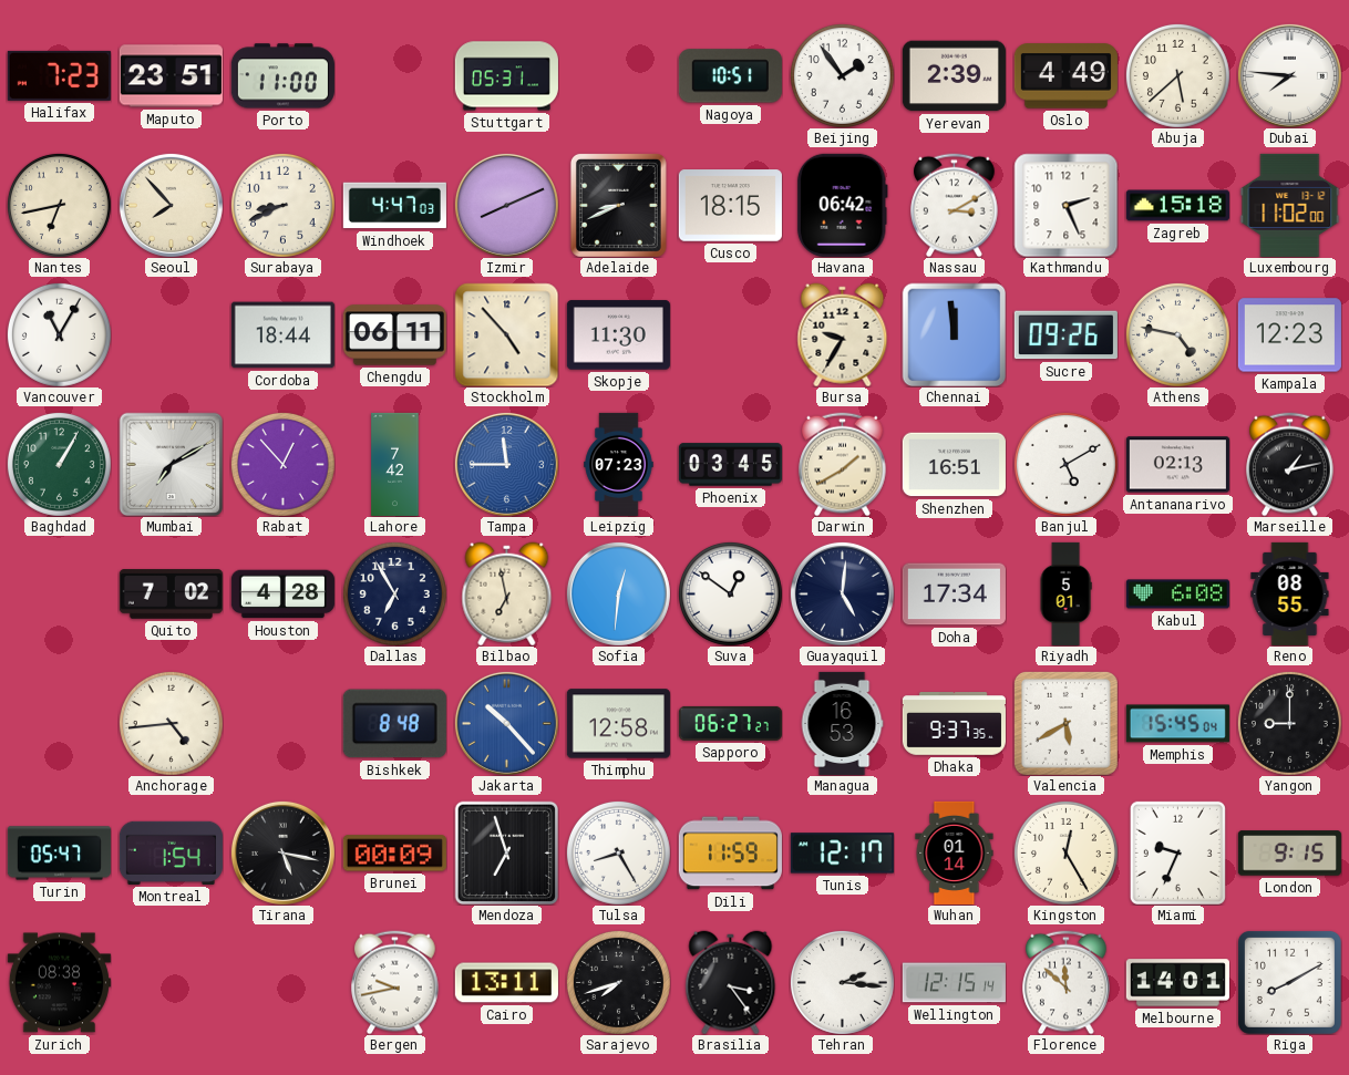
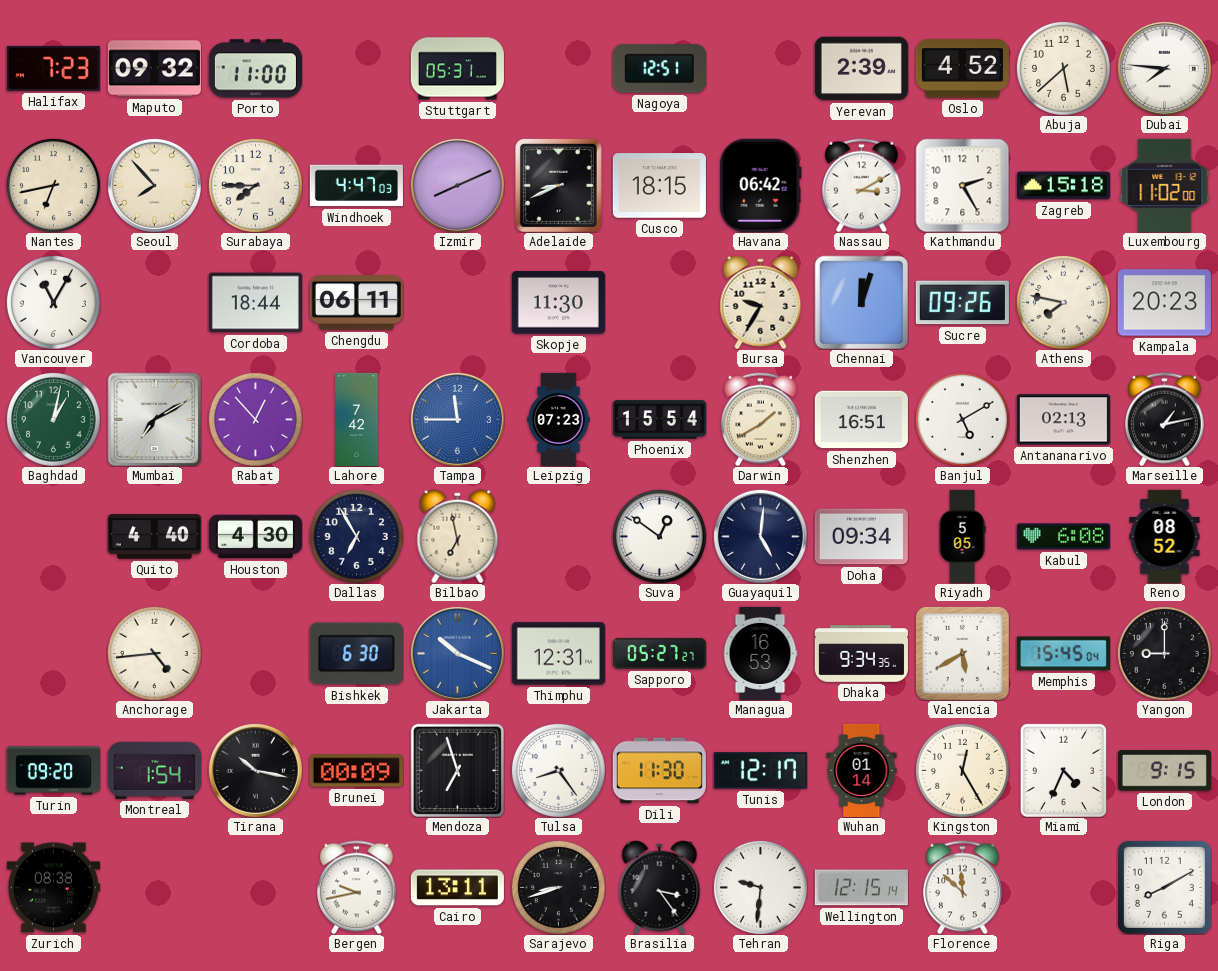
Maputo: 23:51 -> 09:32 (154, 69)
Nagoya: 10:51 -> 12:51 (659, 69)
Beijing: 1:54 -> none (842, 75)
Oslo: 4:49 -> 4:52 (962, 69)
Surabaya: 8:41 -> 7:45 (255, 185)
Kathmandu: 2:26 -> 2:25 (962, 185)
Stockholm: 4:53 -> none (506, 334)
Chennai: 11:59 -> 12:03 (861, 302)
Athens: 4:47 -> 7:47 (1063, 302)
Kampala: 12:23 -> 20:23 (1164, 303)
Baghdad: 1:05 -> 1:02 (53, 419)
Phoenix: 03:45 -> 15:54 (659, 420)
Quito: 7:02 -> 4:40 (154, 537)
Houston: 4:28 -> 4:30 (255, 537)
Sofia: 12:31 -> none (618, 593)
Doha: 17:34 -> 09:34 (861, 537)
Riyadh: 5:01 -> 5:05 (962, 536)
Reno: 08:55 -> 08:52 (1165, 536)
Bishkek: 8:48 -> 6:30 (356, 654)
Jakarta: 10:23 -> 10:19 (457, 653)
Thimphu: 12:58 -> 12:31 (558, 654)
Sapporo: 06:27 -> 05:27 (659, 653)
Dhaka: 9:37 -> 9:34 (861, 654)
Turin: 05:47 -> 09:20 (53, 771)
Tirana: 5:17 -> 10:17 (255, 770)
Tulsa: 8:25 -> 8:24 (558, 770)
Dili: 11:59 -> 11:30 (659, 771)
Miami: 9:34 -> 4:34 (1063, 770)
Sarajevo: 7:42 -> 8:42 (558, 887)
Tehran: 2:16 -> 9:31 (760, 887)
Melbourne: 14:01 -> none (1177, 983)
